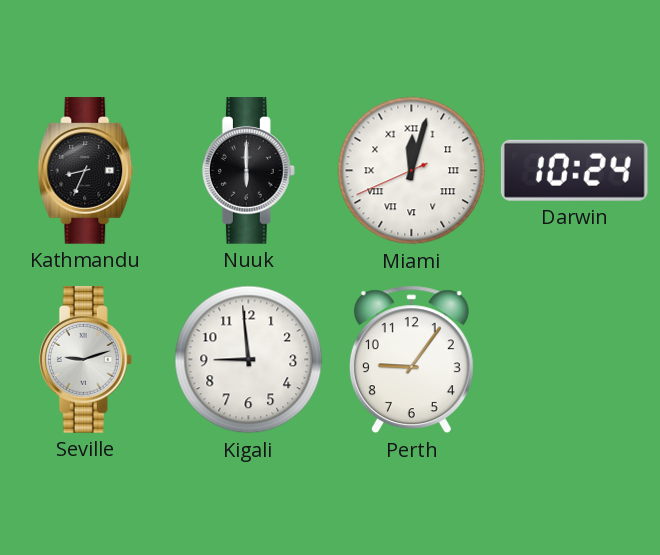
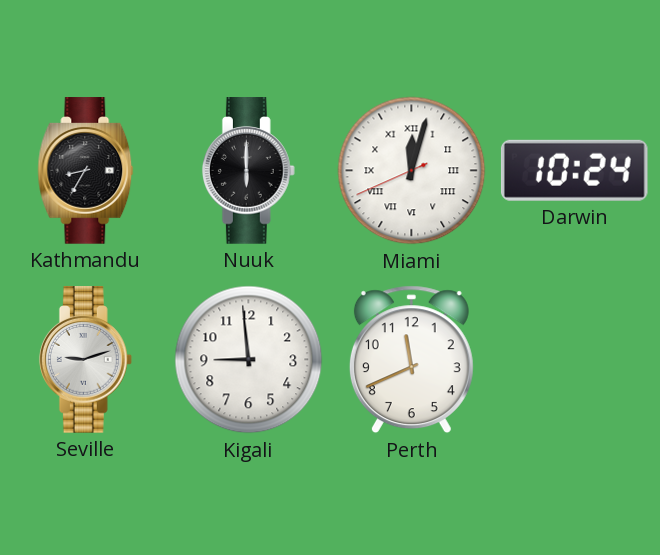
Kathmandu: 8:34 -> 8:35 (86, 171)
Perth: 9:06 -> 11:41 (411, 360)
